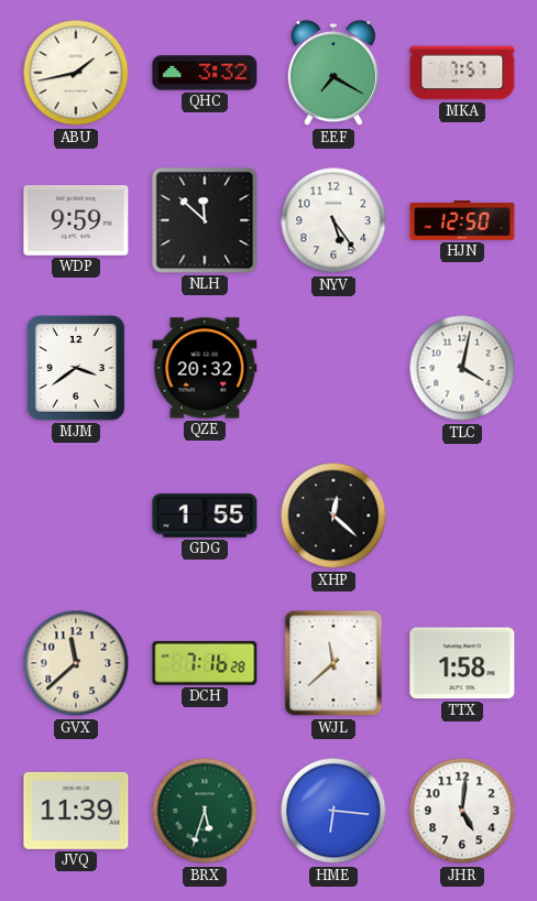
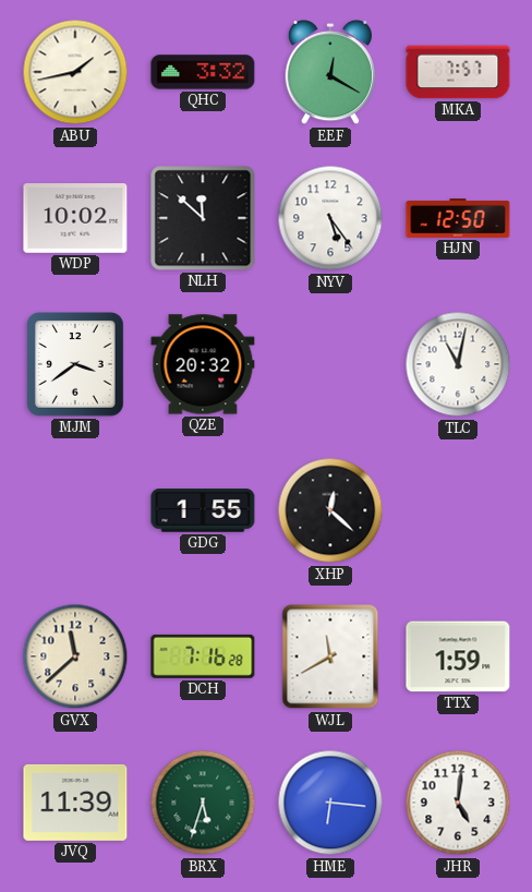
EEF: 7:20 -> 12:20 (330, 73)
WDP: 9:59 -> 10:02 (75, 219)
TLC: 4:02 -> 11:02 (458, 364)
WJL: 11:38 -> 11:40 (330, 656)
TTX: 1:58 -> 1:59 (458, 656)
